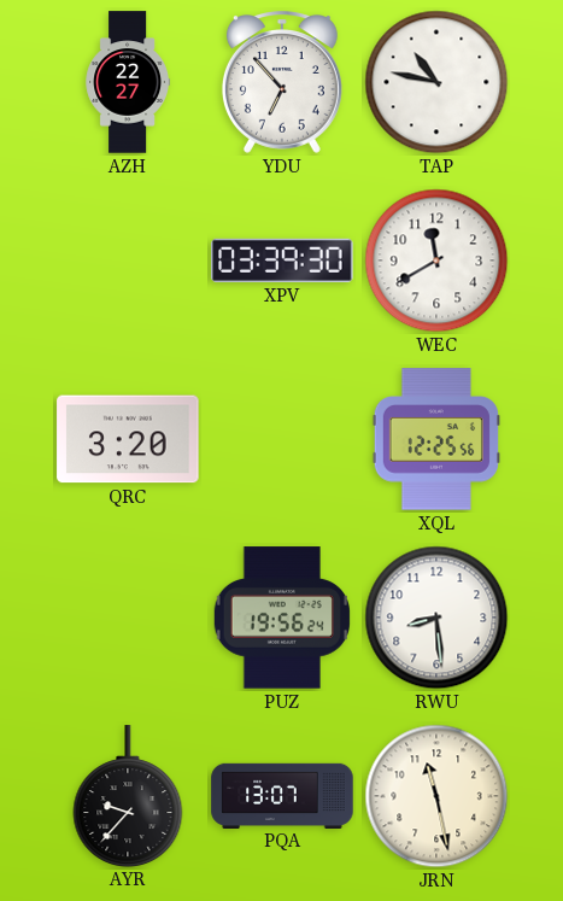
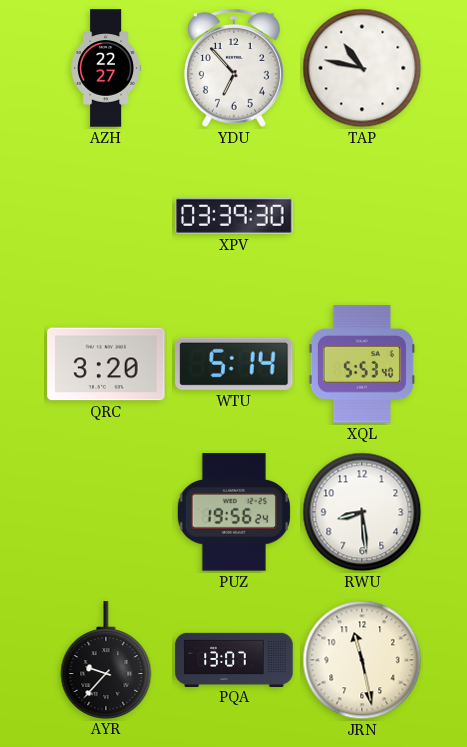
WEC: 11:40 -> none (436, 261)
WTU: none -> 5:14 (234, 364)
XQL: 12:25 -> 5:53 (362, 364)
